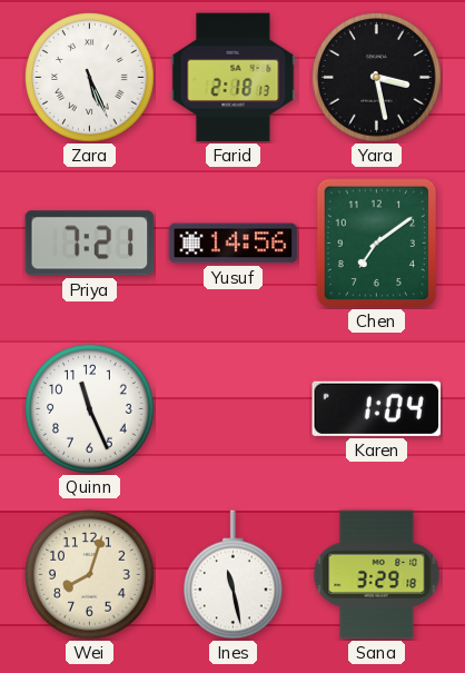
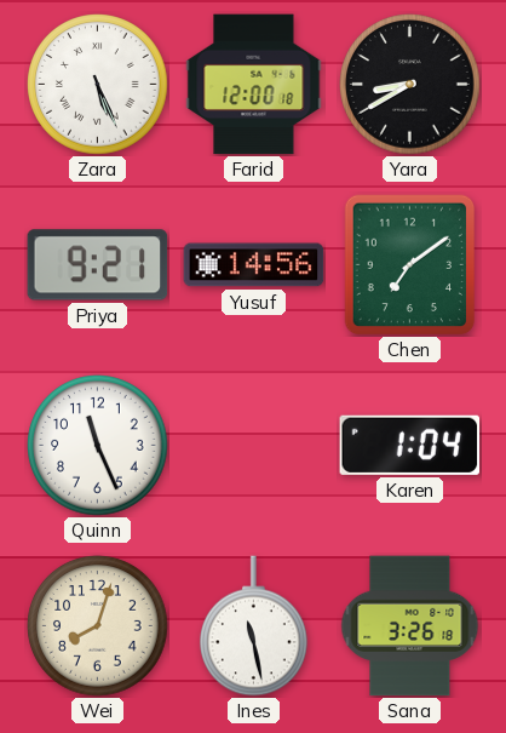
Farid: 2:18 -> 12:00 (254, 85)
Yara: 3:28 -> 8:40 (410, 85)
Priya: 7:21 -> 9:21 (98, 265)
Sana: 3:29 -> 3:26 (410, 626)
